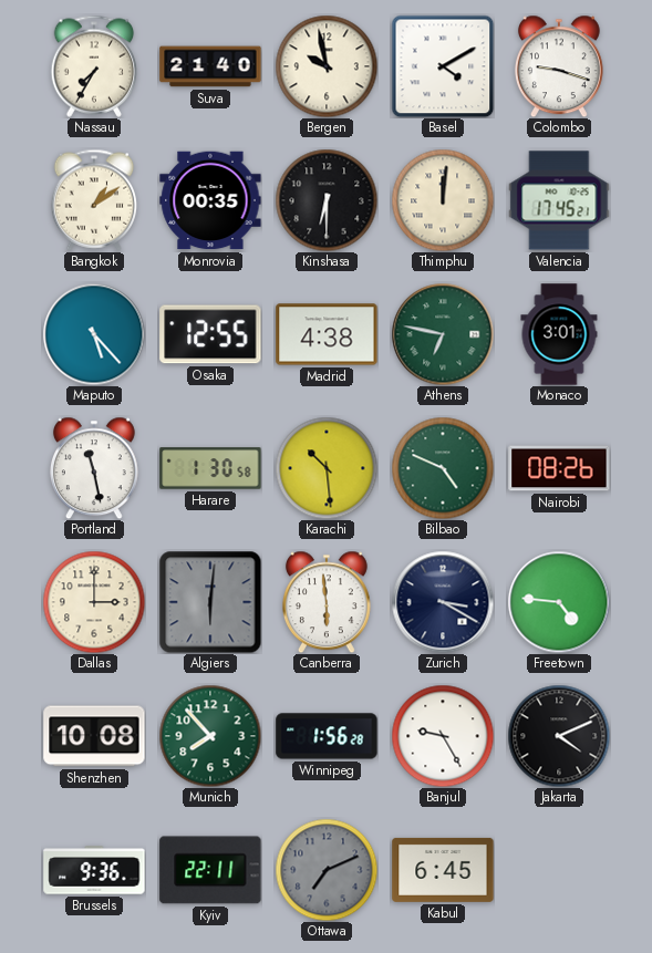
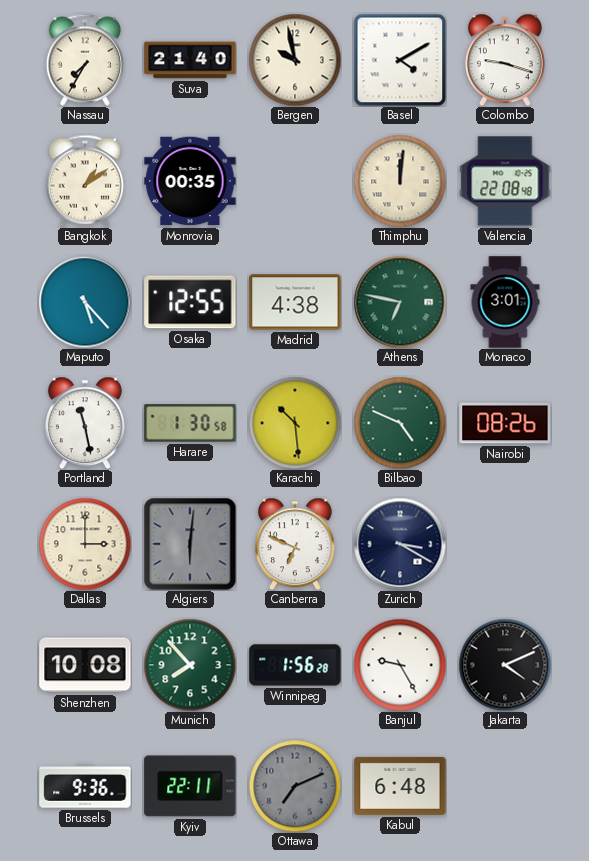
Kinshasa: 6:30 -> none (327, 200)
Valencia: 17:45 -> 22:08 (505, 181)
Canberra: 5:59 -> 6:49 (295, 544)
Freetown: 4:46 -> none (559, 602)
Kabul: 6:45 -> 6:48 (400, 786)
